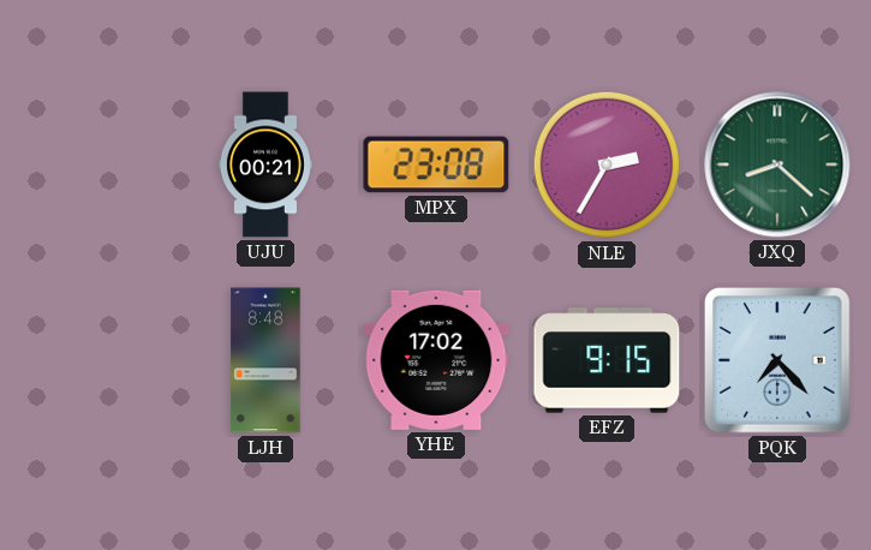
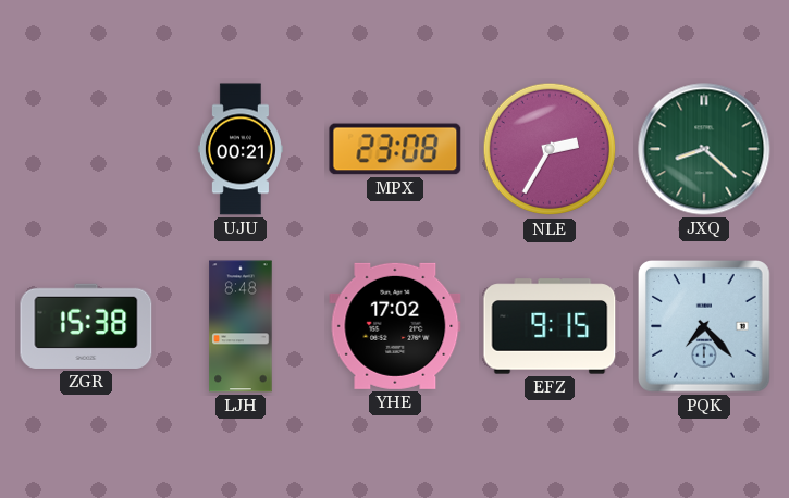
ZGR: none -> 15:38 (86, 326)
